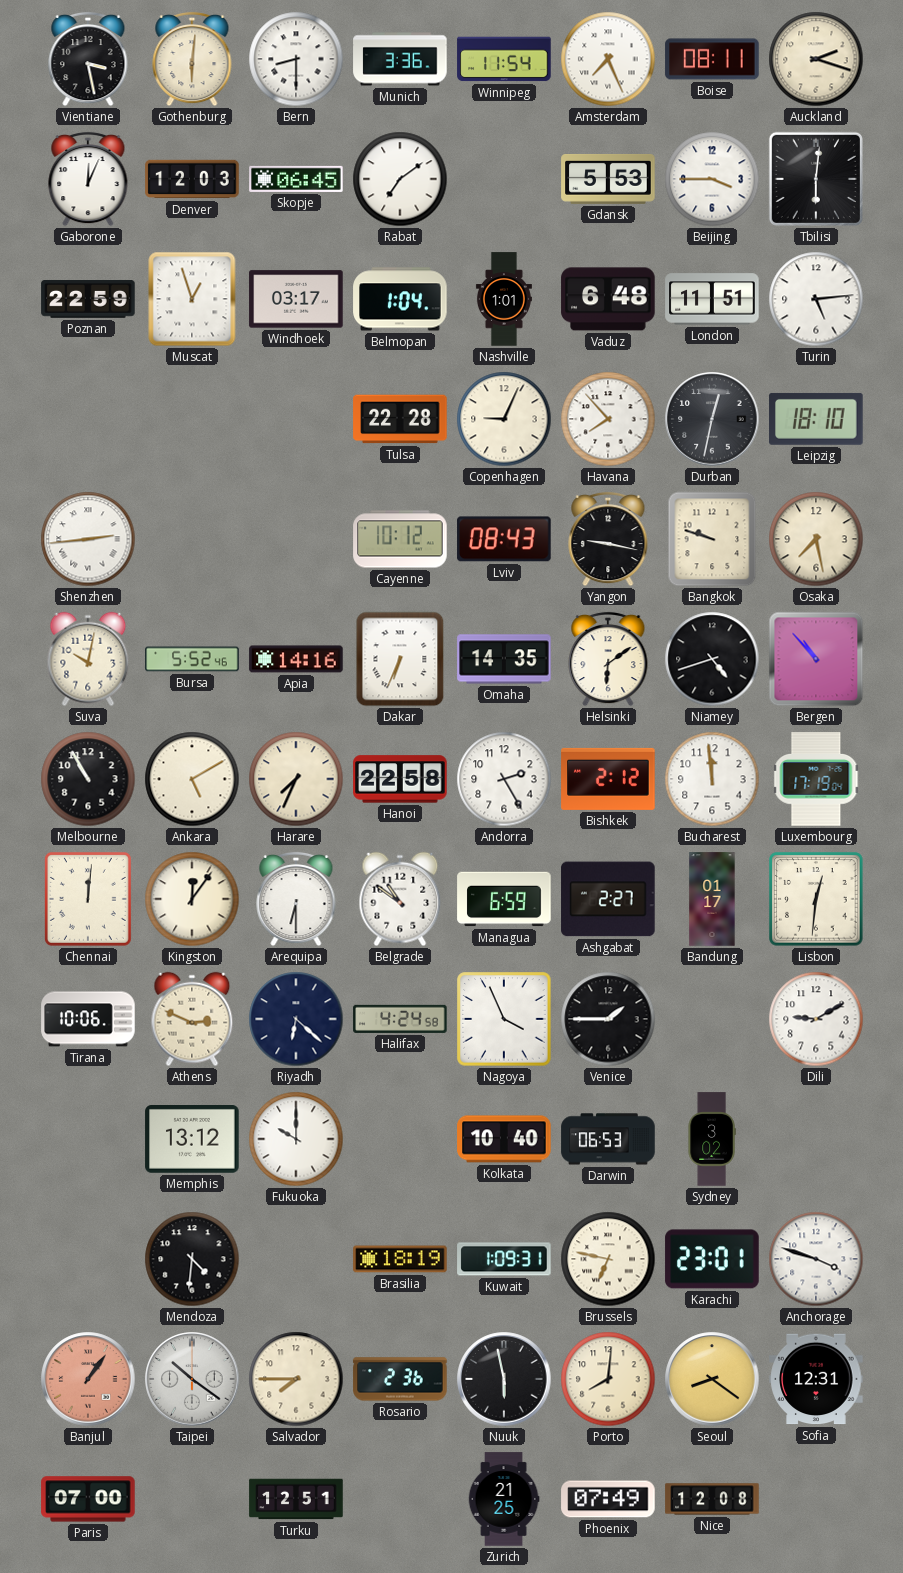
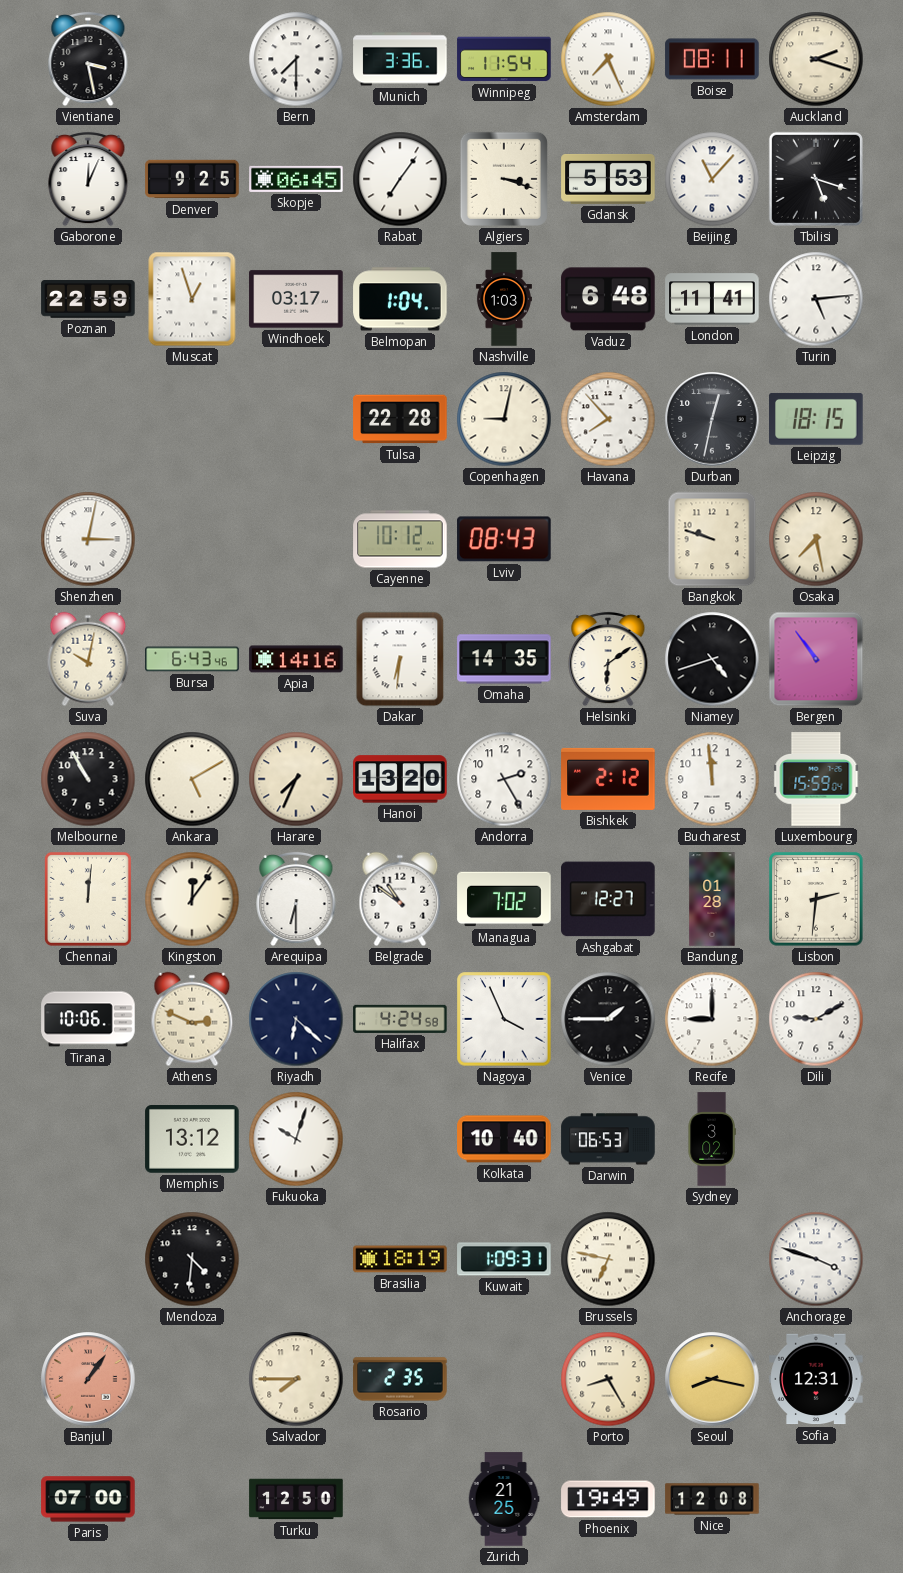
Gothenburg: 6:01 -> none (192, 59)
Bern: 8:30 -> 7:30 (296, 59)
Denver: 12:03 -> 9:25 (192, 179)
Rabat: 7:09 -> 7:06 (400, 179)
Algiers: none -> 3:18 (504, 179)
Beijing: 3:45 -> 11:07 (712, 179)
Tbilisi: 6:01 -> 5:18 (816, 179)
Nashville: 1:01 -> 1:03 (504, 299)
London: 11:51 -> 11:41 (712, 299)
Copenhagen: 9:04 -> 9:02 (504, 419)
Leipzig: 18:10 -> 18:15 (816, 419)
Shenzhen: 2:44 -> 3:02 (88, 539)
Yangon: 9:17 -> none (608, 539)
Bursa: 5:52 -> 6:43 (192, 659)
Dakar: 6:34 -> 6:31 (400, 659)
Bergen: 10:53 -> 10:54 (816, 659)
Hanoi: 22:58 -> 13:20 (400, 779)
Luxembourg: 17:19 -> 15:59 (816, 779)
Managua: 6:59 -> 7:02 (504, 899)
Ashgabat: 2:27 -> 12:27 (608, 899)
Bandung: 01:17 -> 01:28 (712, 899)
Lisbon: 12:31 -> 2:31 (816, 899)
Recife: none -> 9:00 (712, 1019)
Fukuoka: 10:00 -> 10:03 (296, 1139)
Karachi: 23:01 -> none (712, 1259)
Taipei: 10:21 -> none (192, 1379)
Rosario: 2:36 -> 2:35 (400, 1379)
Nuuk: 5:58 -> none (504, 1379)
Porto: 8:01 -> 8:25 (608, 1379)
Seoul: 8:21 -> 8:17 (712, 1379)
Turku: 12:51 -> 12:50 (296, 1499)
Phoenix: 07:49 -> 19:49 (608, 1499)
